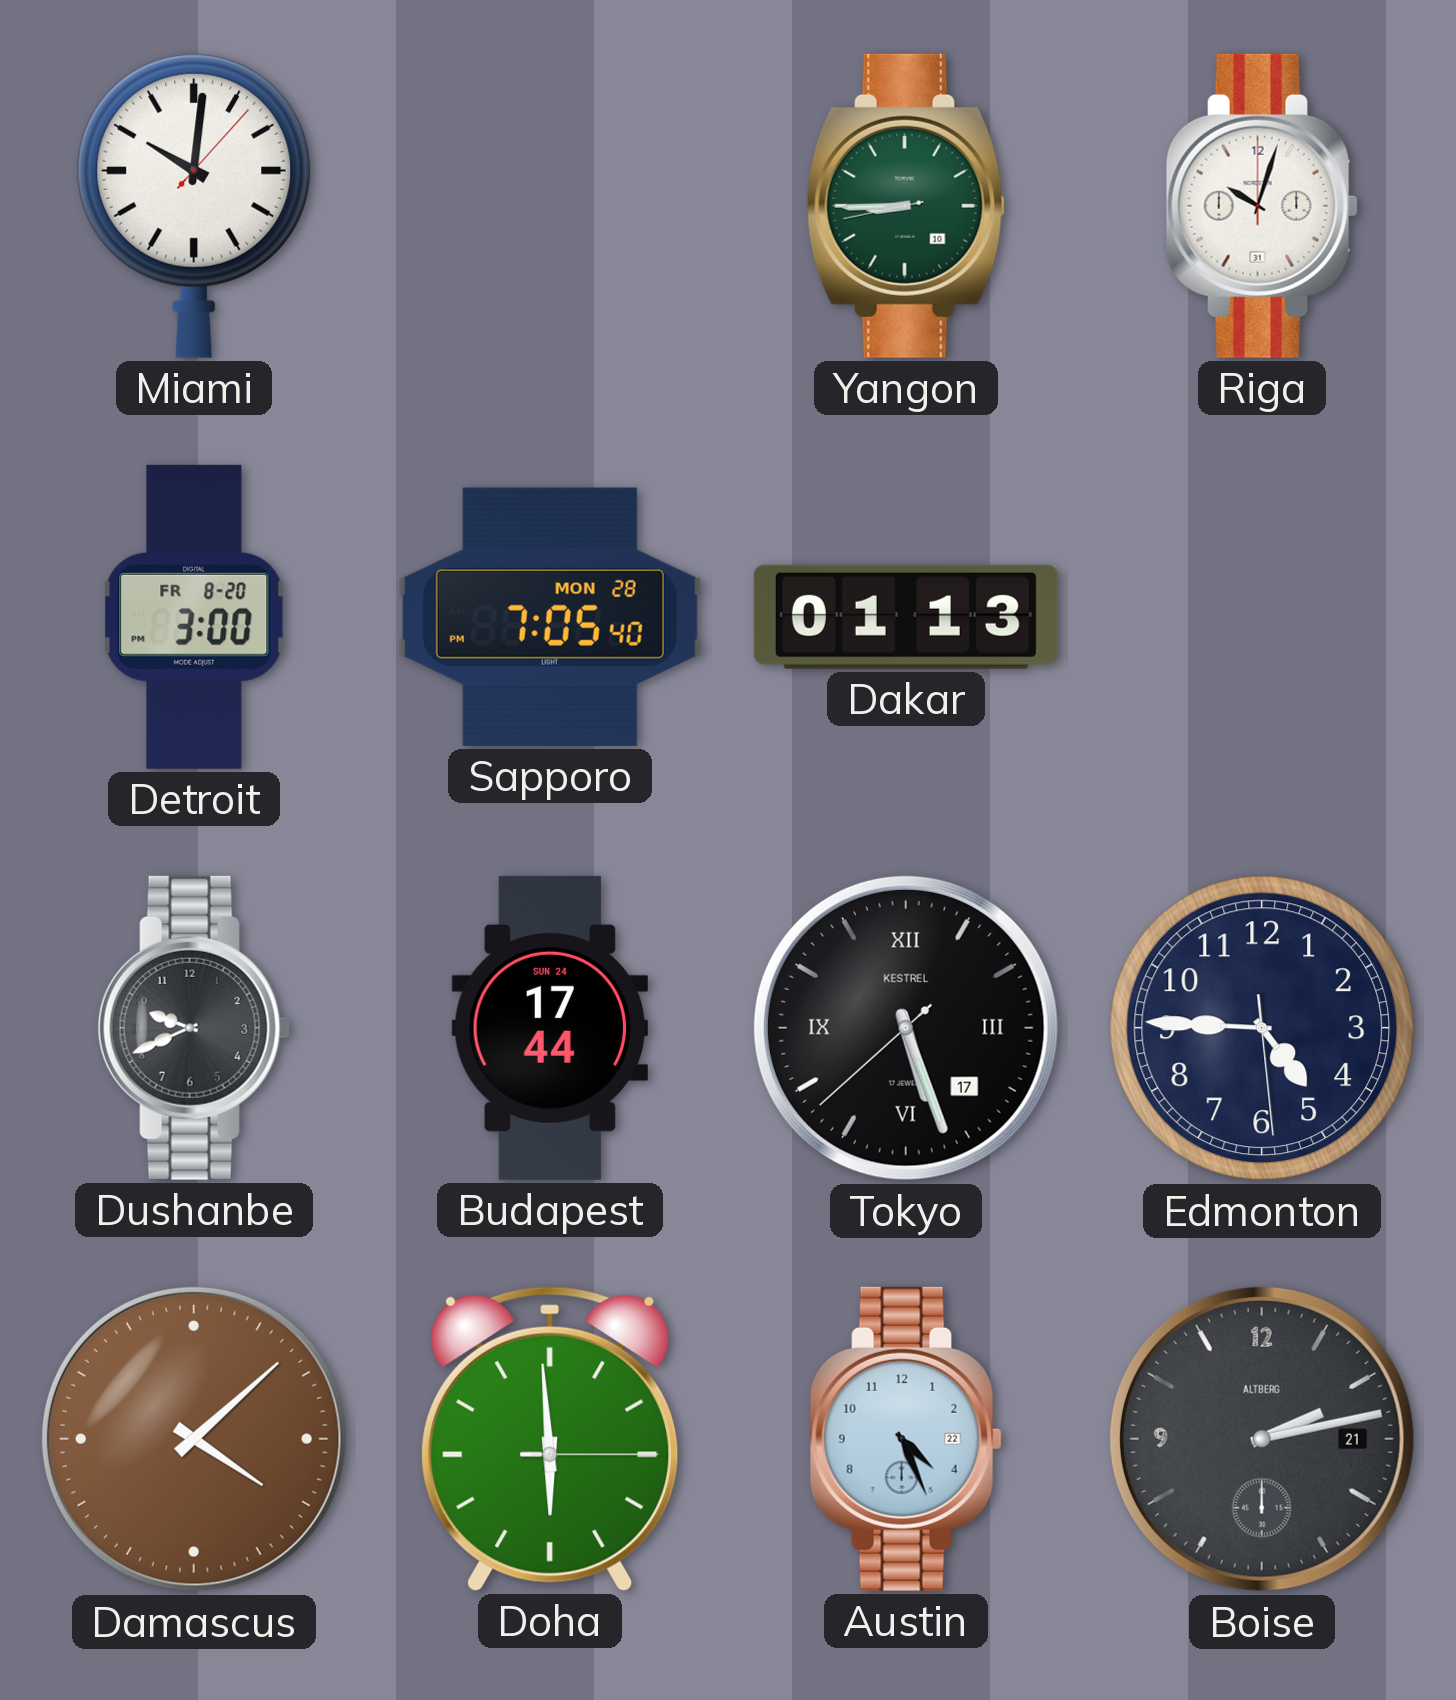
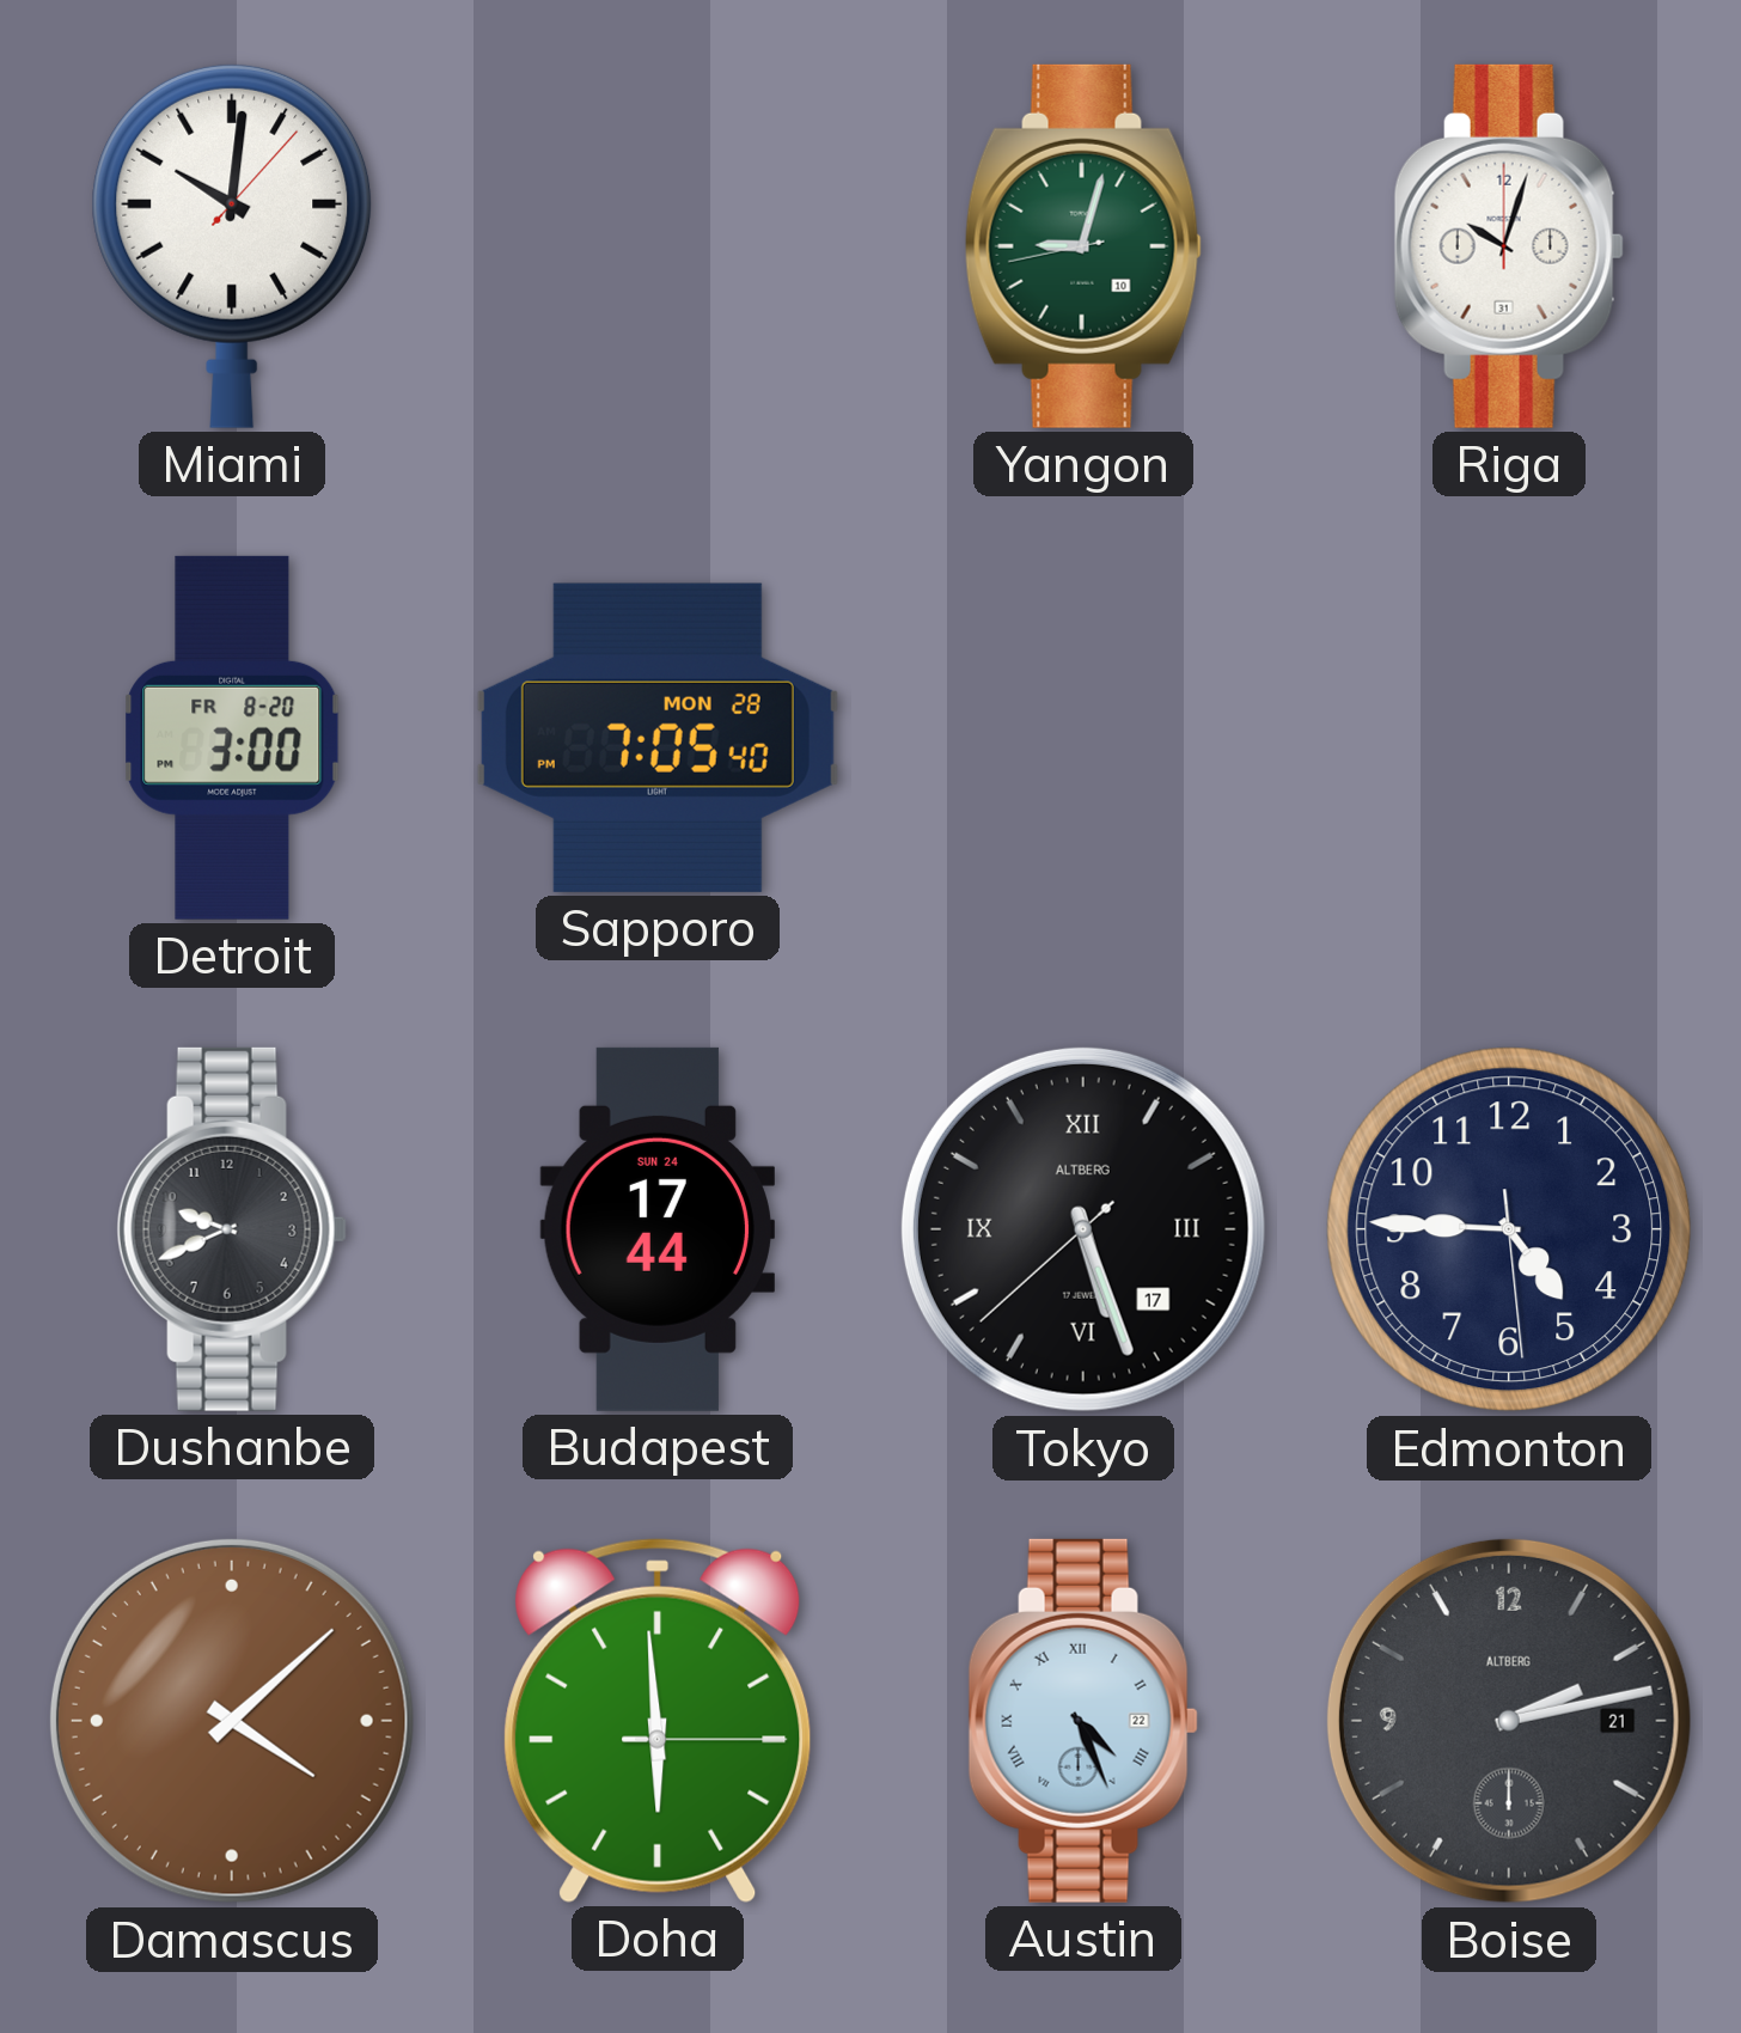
Yangon: 8:44 -> 9:02 (1083, 246)
Dakar: 01:13 -> none (906, 617)
Tokyo brand: KESTREL -> ALTBERG (1083, 1229)
Austin numerals: Arabic -> Roman (1083, 1721)
